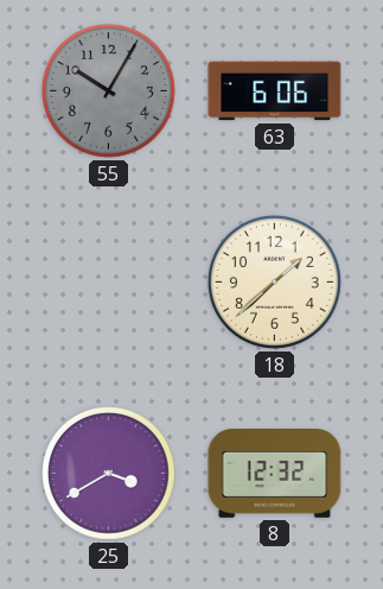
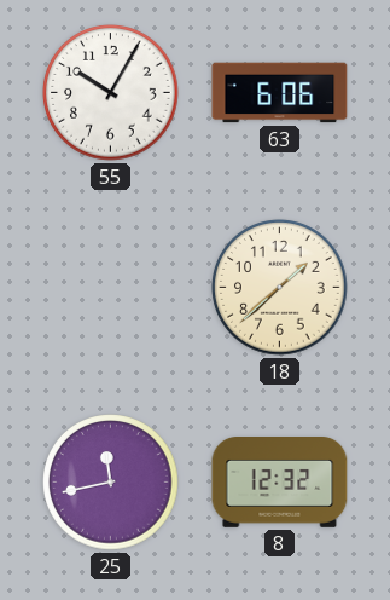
55 dial: grey -> white (111, 93)
25: 3:40 -> 11:43 (111, 483)
